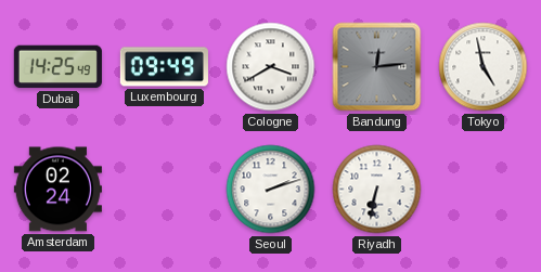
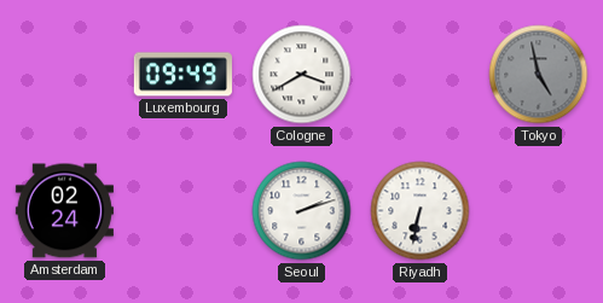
Dubai: 14:25 -> none (57, 67)
Bandung: 12:14 -> none (377, 67)
Tokyo dial: white -> grey (539, 75)
